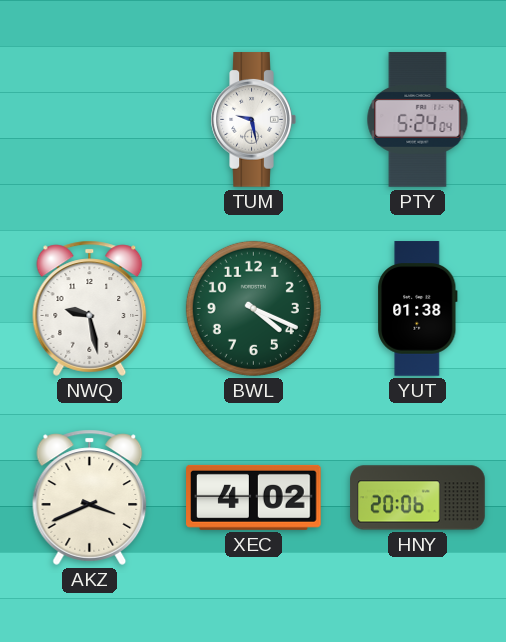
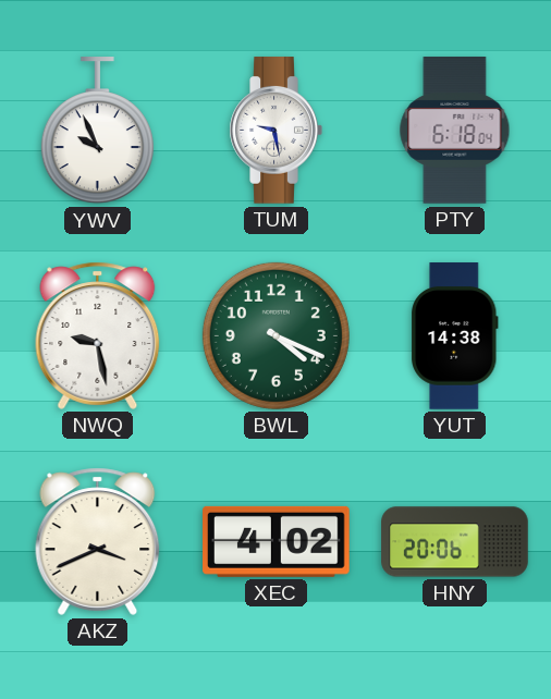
YWV: none -> 9:56 (97, 131)
PTY: 5:24 -> 6:18 (455, 131)
YUT: 01:38 -> 14:38 (455, 336)
